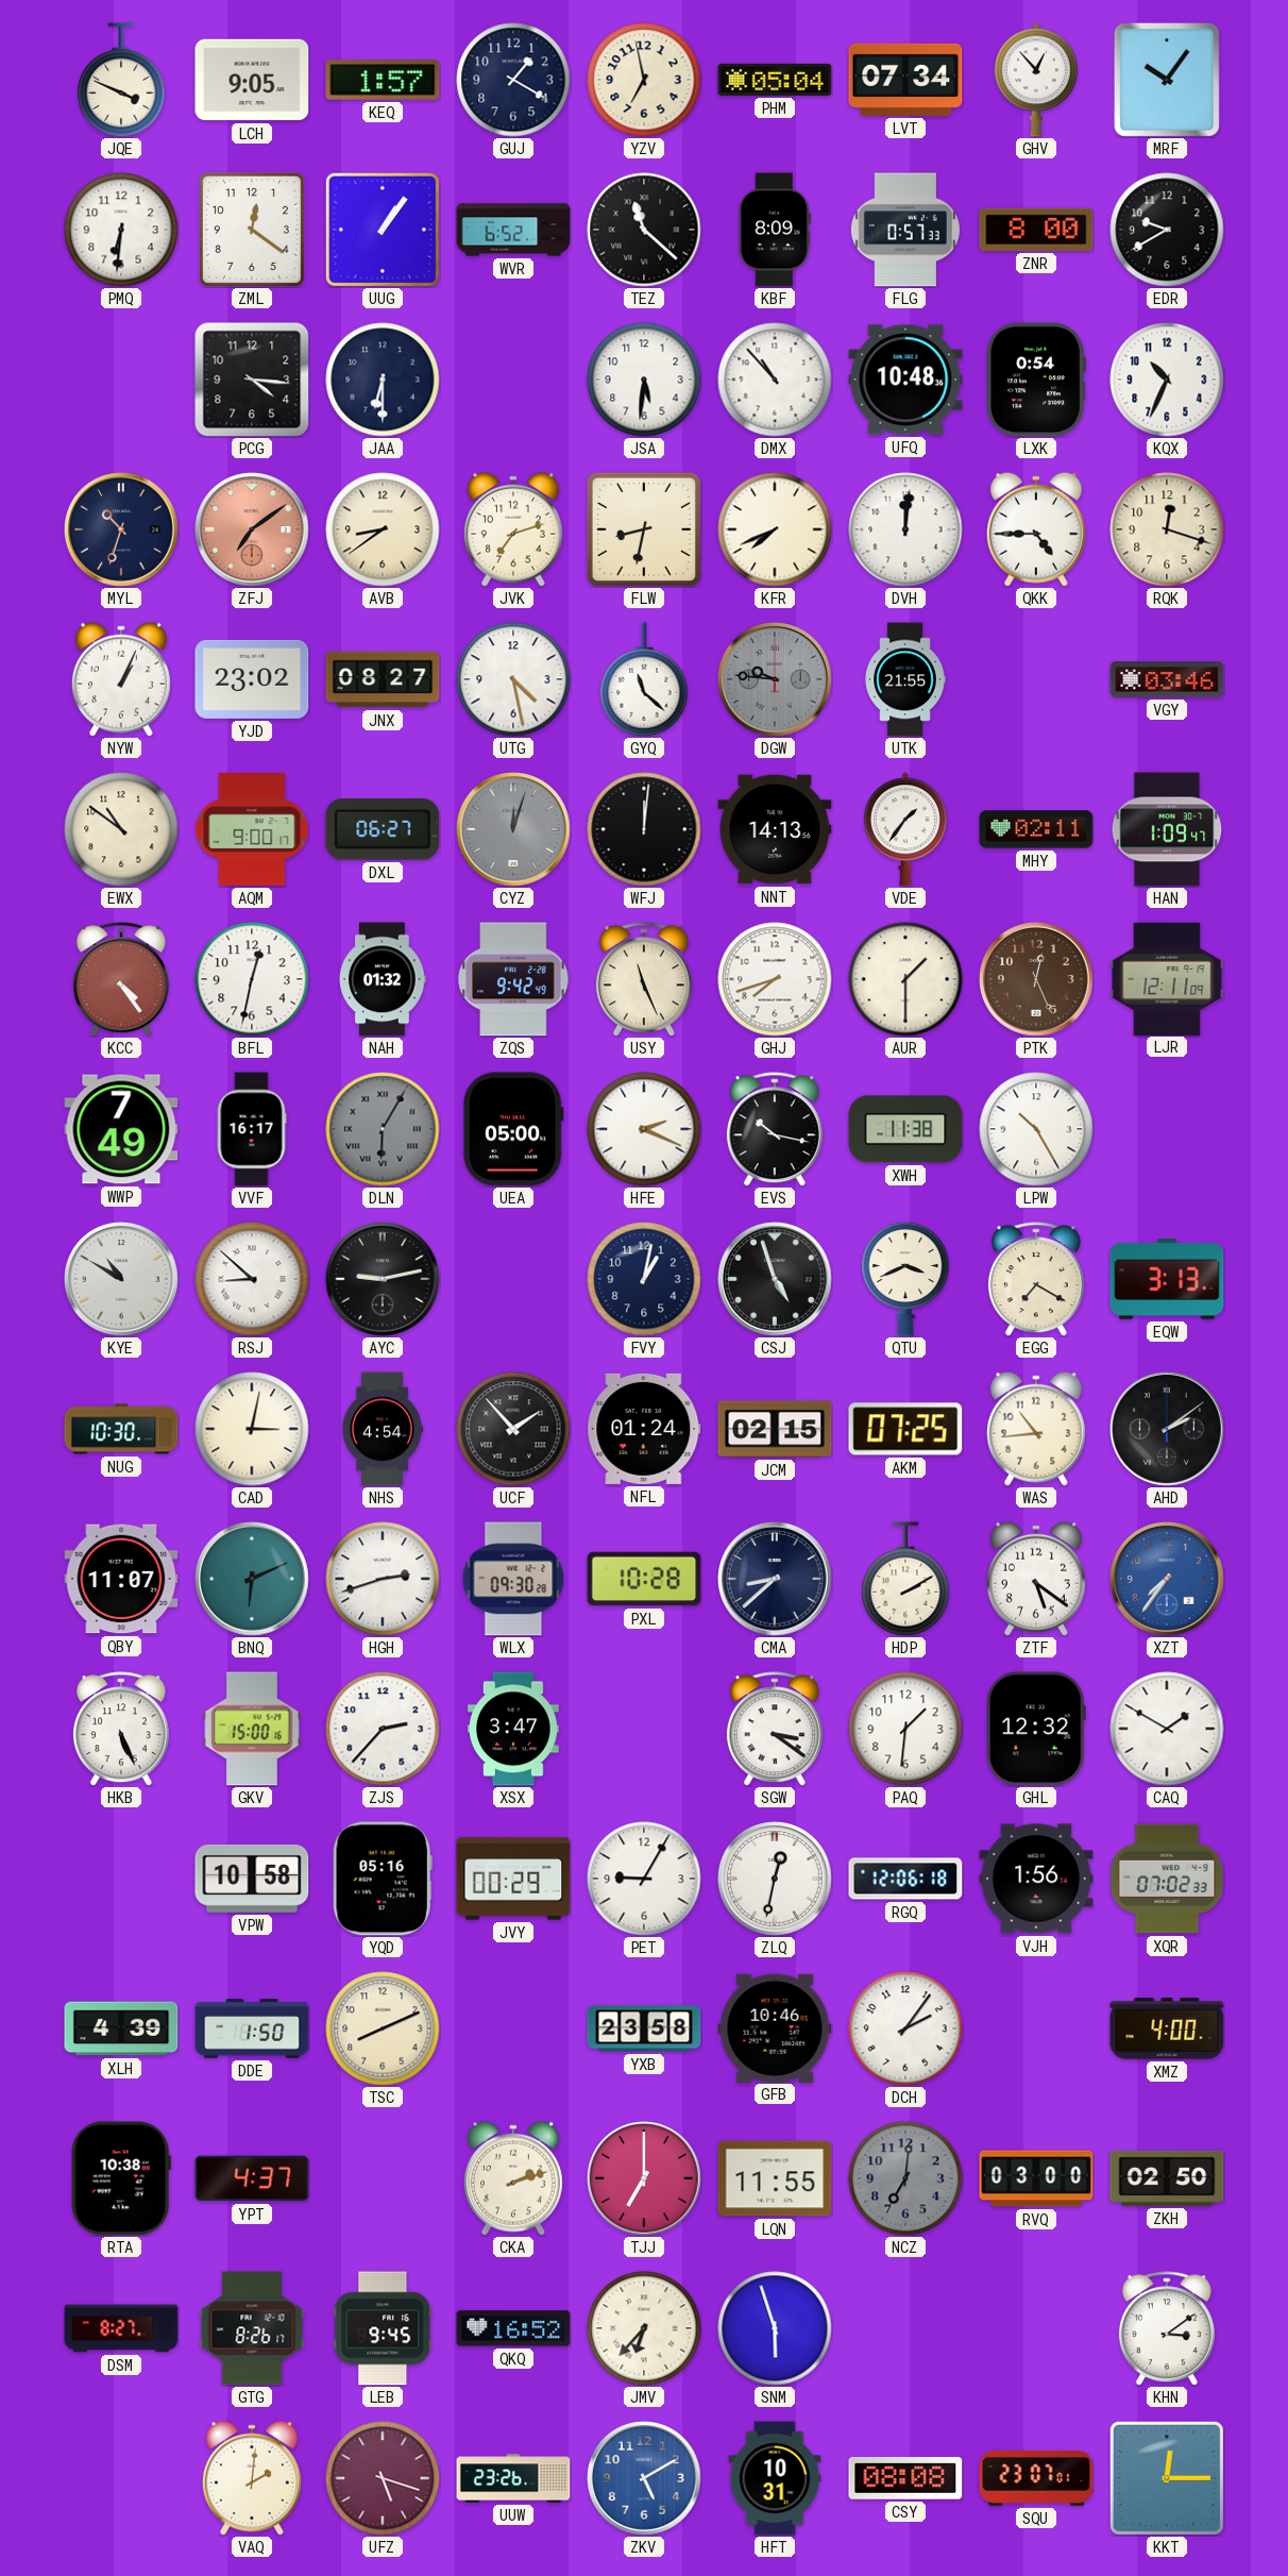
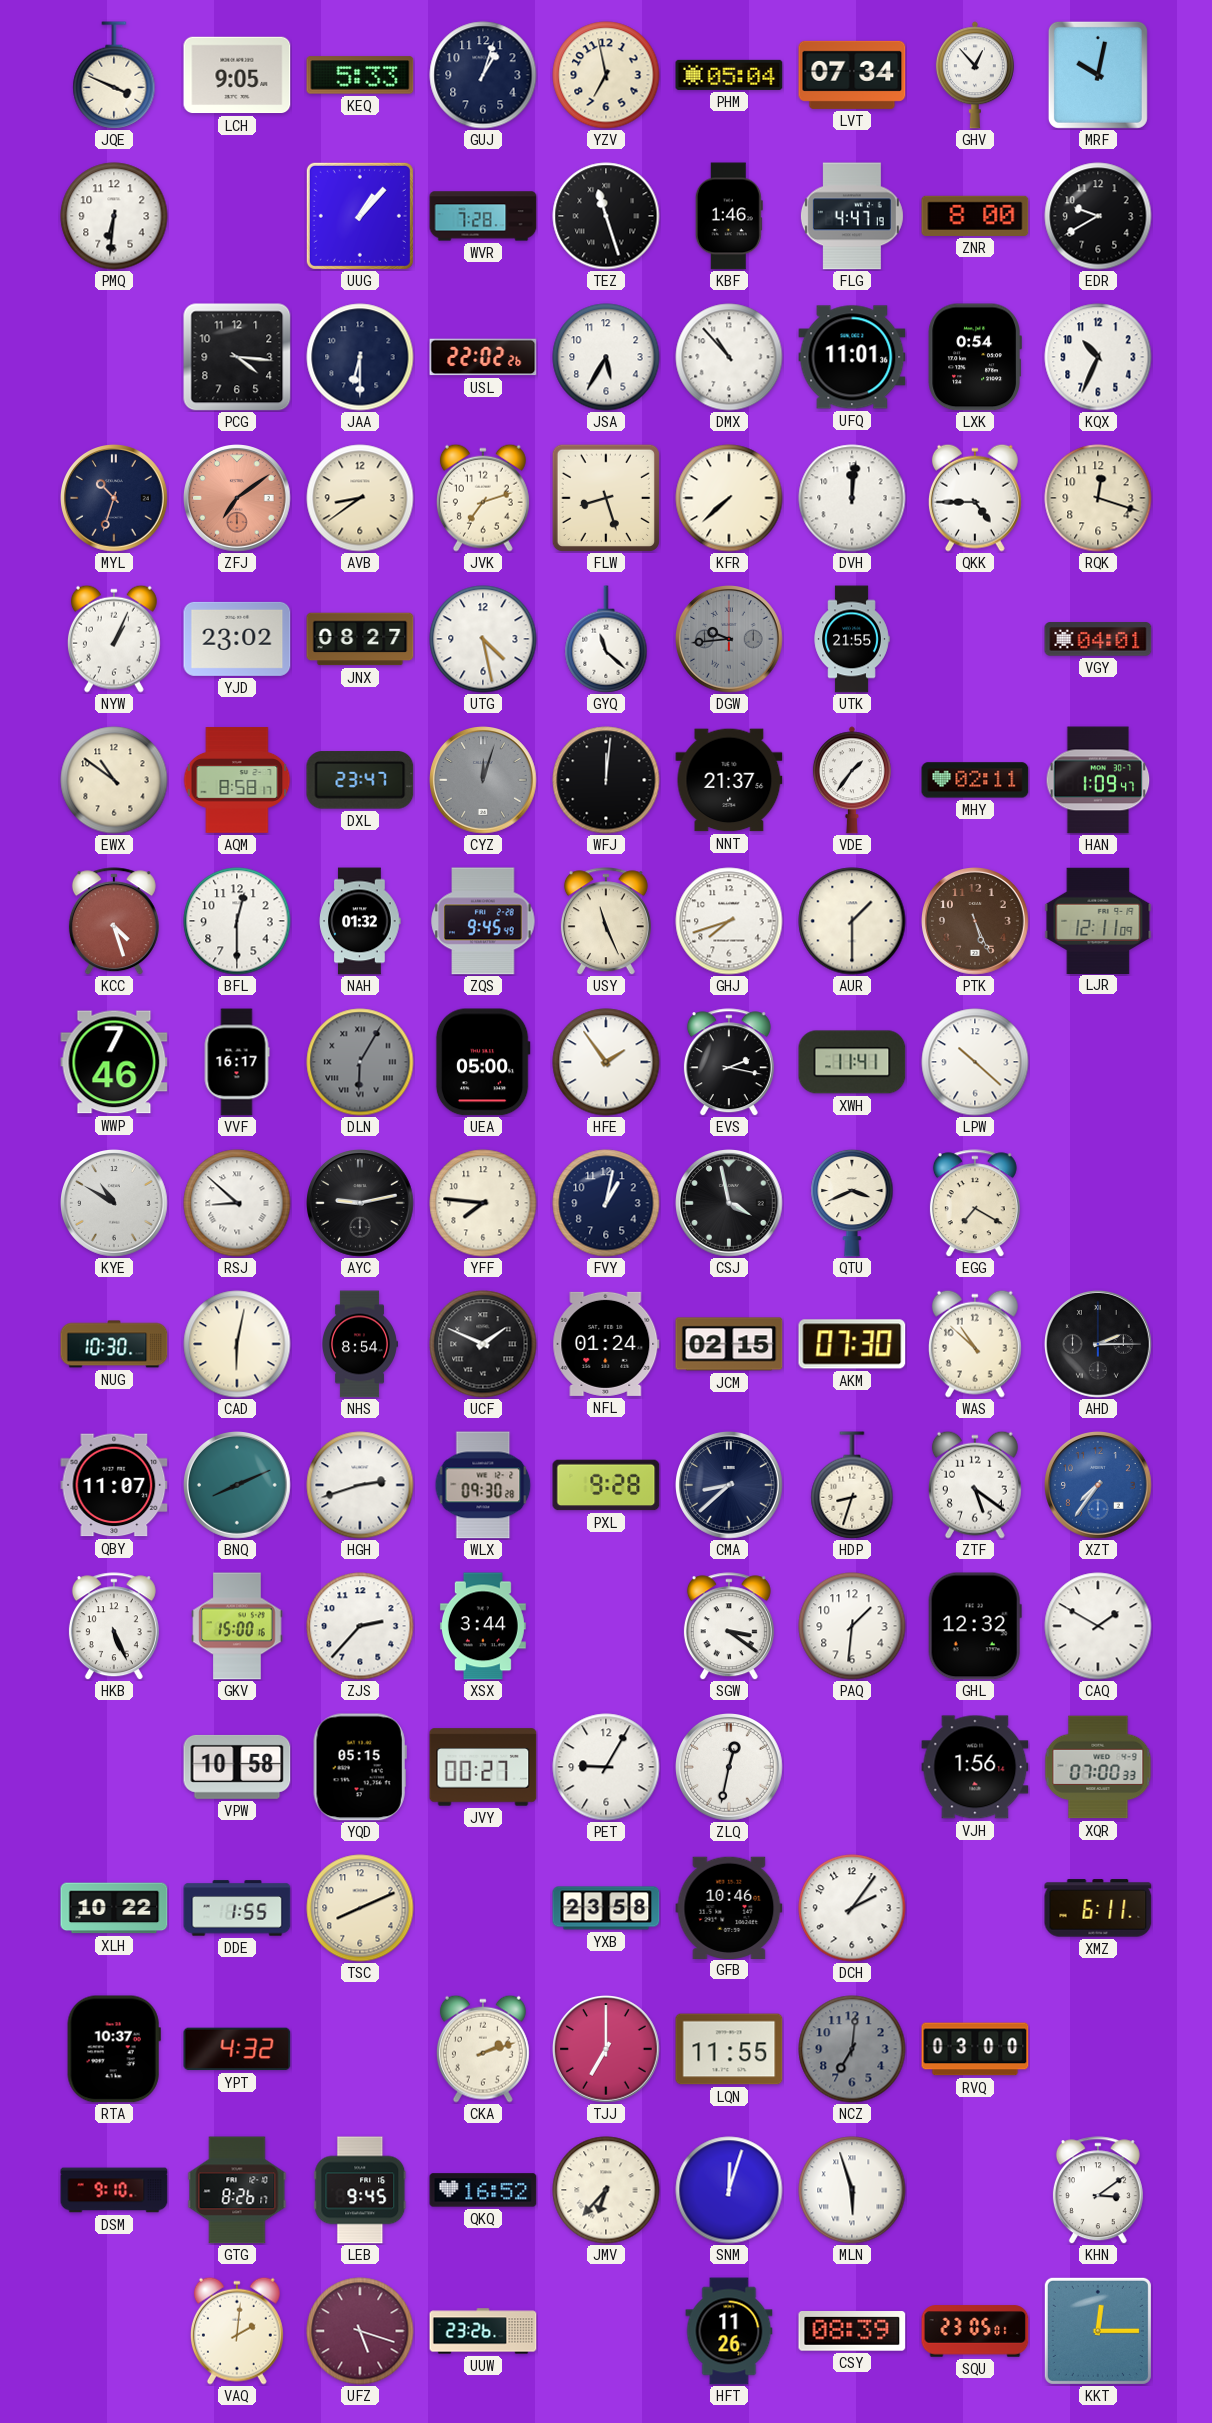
KEQ: 1:57 -> 5:33 (360, 75)
GUJ: 1:20 -> 1:03 (483, 75)
MRF: 10:06 -> 10:02 (1098, 75)
ZML: 12:21 -> none (252, 230)
UUG: 1:06 -> 1:07 (360, 216)
WVR: 6:52 -> 7:28 (483, 216)
TEZ: 11:22 -> 11:27 (606, 216)
KBF: 8:09 -> 1:46 (729, 216)
FLG: 0:57 -> 4:47 (852, 216)
USL: none -> 22:02 (483, 357)
JSA: 5:31 -> 5:35 (606, 357)
UFQ: 10:48 -> 11:01 (852, 357)
FLW: 8:32 -> 8:27 (606, 498)
KFR: 7:41 -> 7:38 (729, 498)
DGW: 9:46 -> 9:44 (730, 640)
VGY: 03:46 -> 04:01 (1098, 639)
AQM: 9:00 -> 8:58 (237, 780)
DXL: 06:27 -> 23:47 (360, 780)
NNT: 14:13 -> 21:37 (729, 780)
KCC: 4:24 -> 4:27 (114, 921)
BFL: 12:32 -> 12:30 (237, 921)
ZQS: 9:42 -> 9:45 (483, 921)
PTK: 12:26 -> 5:26 (976, 922)
WWP: 7:49 -> 7:46 (114, 1062)
HFE: 2:19 -> 1:54 (606, 1062)
EVS: 10:17 -> 2:17 (729, 1062)
XWH: 11:38 -> 11:41 (852, 1062)
LPW: 10:25 -> 10:22 (975, 1062)
YFF: none -> 7:46 (483, 1203)
CSJ: 4:57 -> 3:58 (730, 1204)
EQW: 3:13 -> none (1167, 1280)
CAD: 3:02 -> 6:02 (237, 1344)
NHS: 4:54 -> 8:54 (360, 1344)
UCF: 1:53 -> 1:49 (483, 1344)
AKM: 07:25 -> 07:30 (852, 1344)
WAS: 10:44 -> 10:52 (975, 1344)
AHD: 2:09 -> 2:15 (1099, 1345)
BNQ: 6:11 -> 8:11 (238, 1486)
PXL: 10:28 -> 9:28 (606, 1485)
HDP: 2:10 -> 8:33 (852, 1485)
XSX: 3:47 -> 3:44 (483, 1626)
YQD: 05:16 -> 05:15 (360, 1767)
JVY: 00:29 -> 00:27 (483, 1767)
RGQ: 12:06 -> none (905, 1879)
XQR: 07:02 -> 07:00 (1098, 1767)
XLH: 4:39 -> 10:22 (114, 1908)
DDE: 1:50 -> 1:55 (237, 1908)
XMZ: 4:00 -> 6:11 (1098, 1908)
RTA: 10:38 -> 10:37 (114, 2049)
YPT: 4:37 -> 4:32 (237, 2049)
ZKH: 02:50 -> none (1167, 2178)
DSM: 8:27 -> 9:10 (114, 2190)
SNM: 5:57 -> 12:03 (729, 2190)
MLN: none -> 5:57 (852, 2190)
ZKV: 5:10 -> none (645, 2479)
HFT: 10:31 -> 11:26 (729, 2331)
CSY: 08:08 -> 08:39 (852, 2332)
SQU: 23:07 -> 23:05 (975, 2331)
